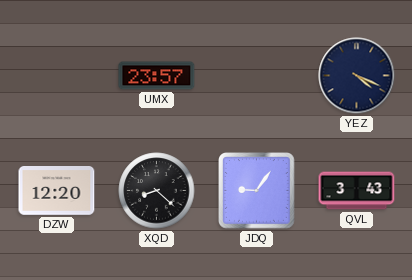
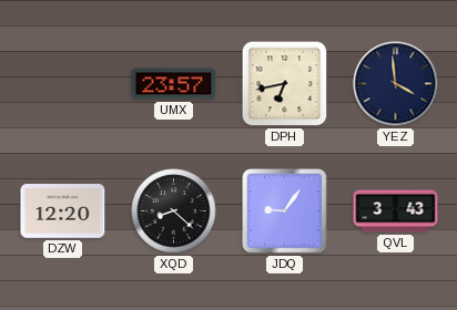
DPH: none -> 6:43 (285, 84)
YEZ: 4:19 -> 3:59 (396, 84)
